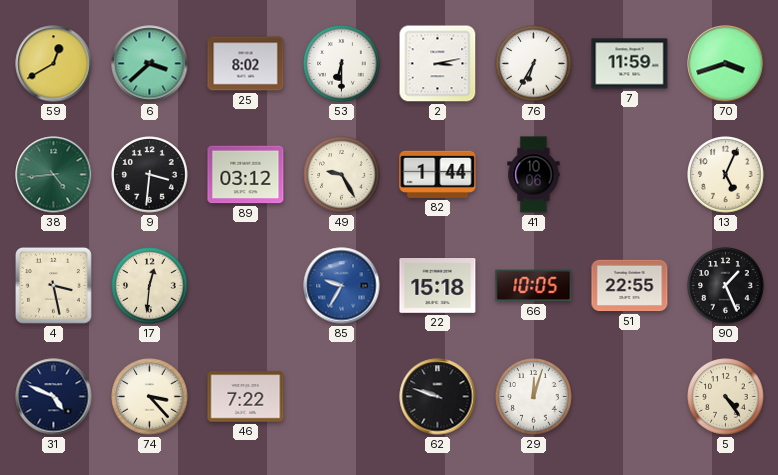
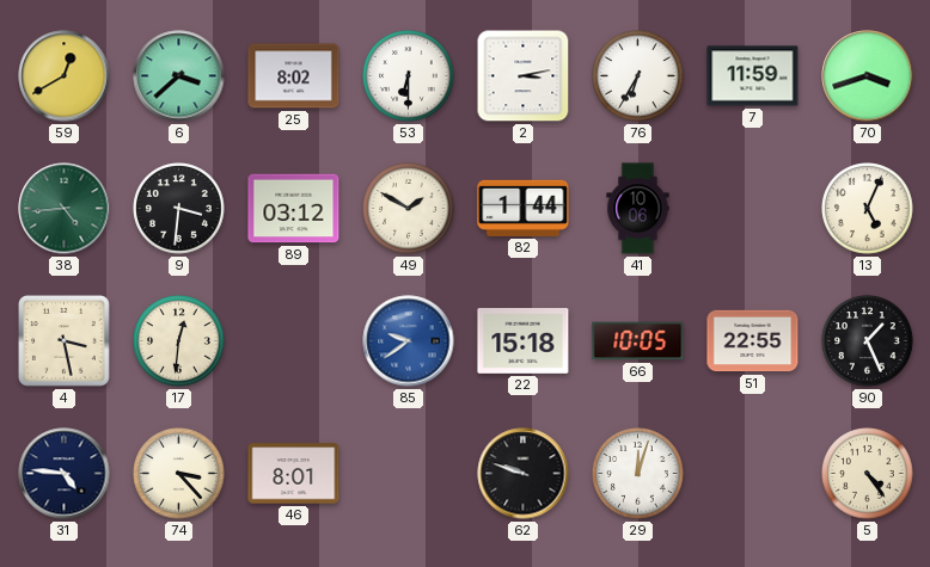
49: 9:25 -> 1:50 (409, 209)
85: 9:35 -> 9:39 (409, 341)
31: 4:49 -> 4:46 (65, 474)
46: 7:22 -> 8:01 (294, 474)
